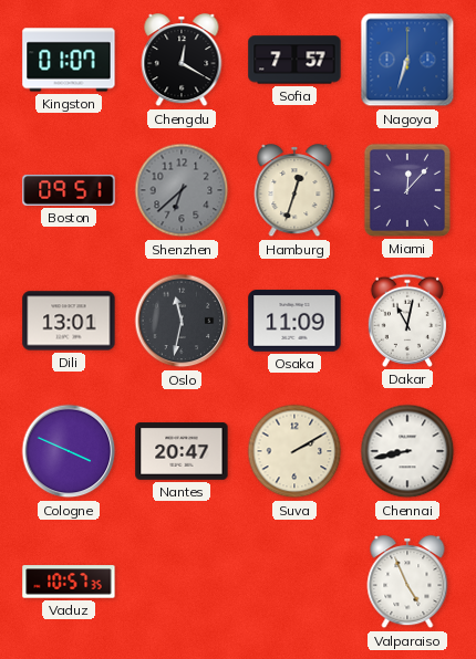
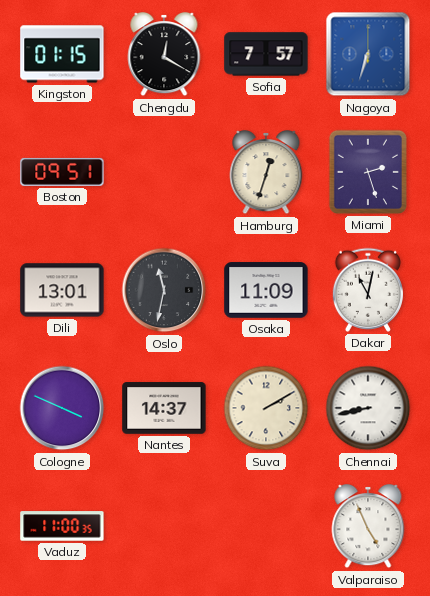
Kingston: 01:07 -> 01:15 (62, 54)
Shenzhen: 6:38 -> none (182, 190)
Miami: 12:07 -> 2:27 (368, 172)
Nantes: 20:47 -> 14:37 (164, 408)
Vaduz: 10:57 -> 11:00 (62, 526)
